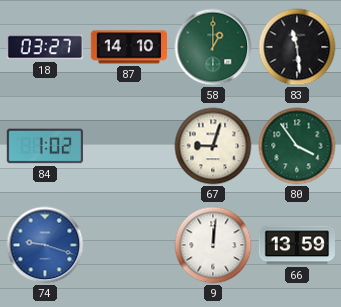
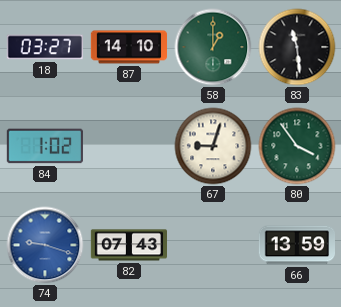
82: none -> 07:43 (129, 245)
9: 12:01 -> none (213, 245)
